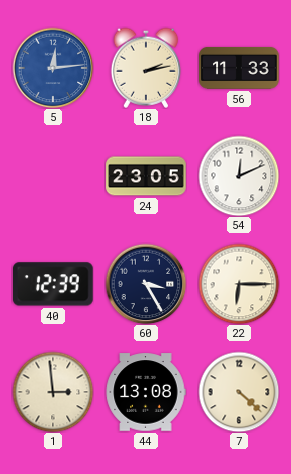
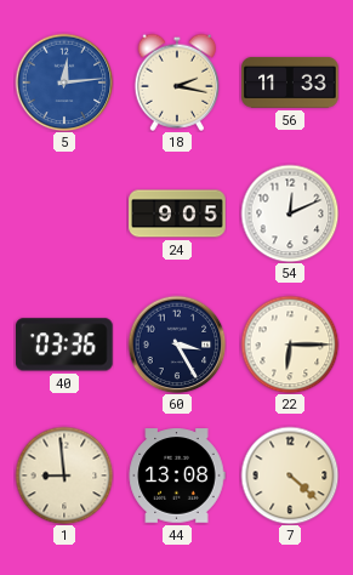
18: 2:13 -> 2:17 (177, 82)
24: 23:05 -> 9:05 (177, 214)
40: 12:39 -> 03:36 (66, 345)
1: 2:59 -> 8:59 (64, 476)
